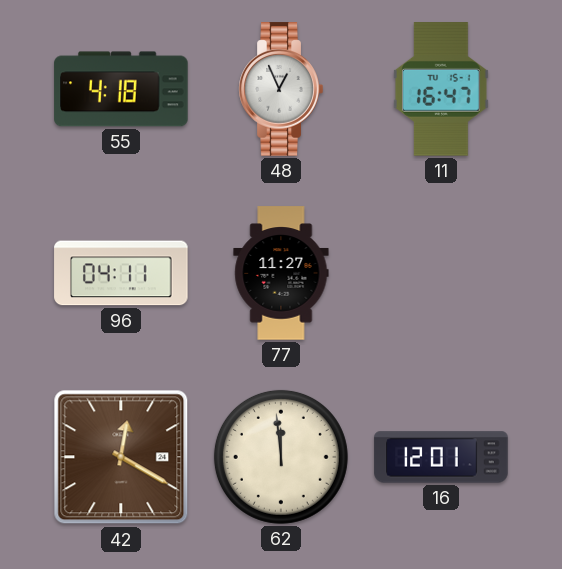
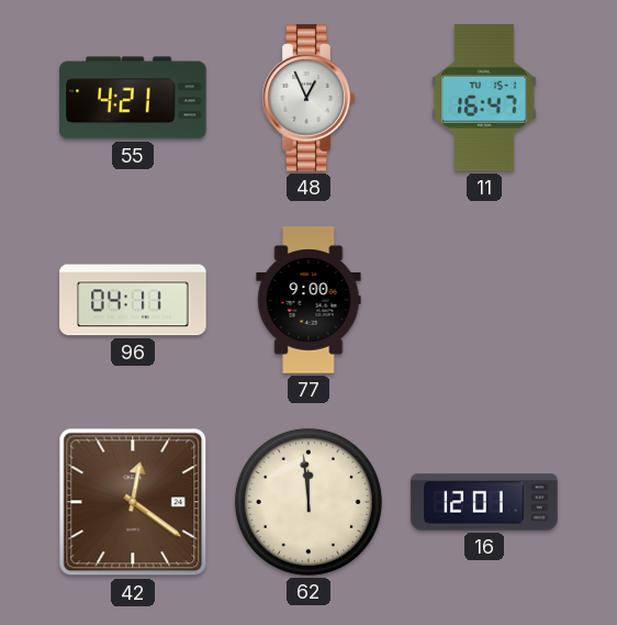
55: 4:18 -> 4:21 (133, 98)
77: 11:27 -> 9:00 (308, 300)
42: 12:20 -> 12:21 (133, 502)
